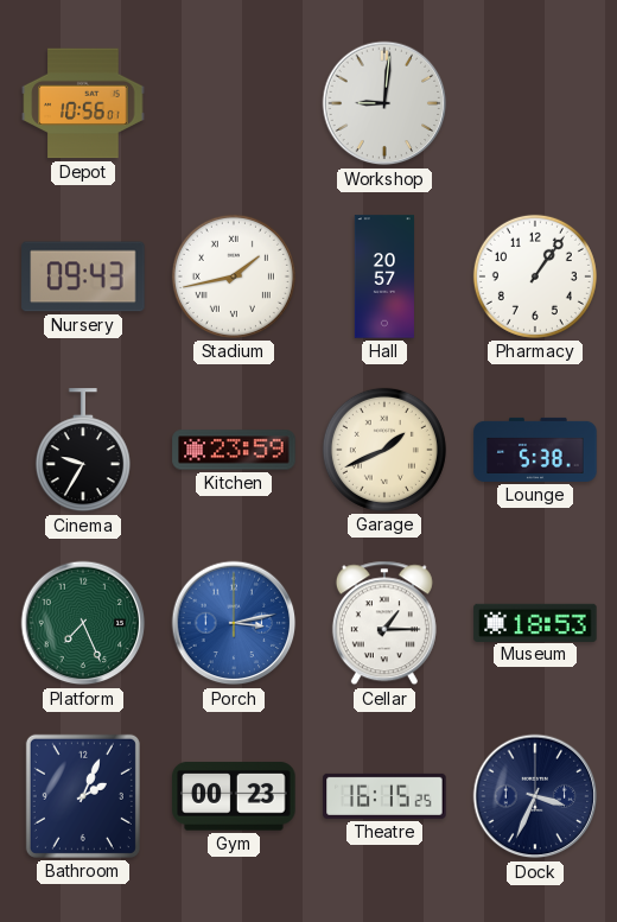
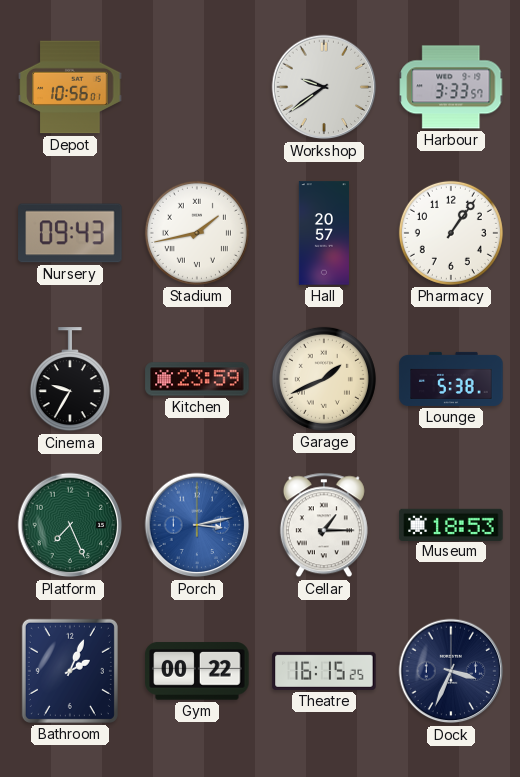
Workshop: 9:01 -> 9:39 (324, 87)
Harbour: none -> 3:33 (452, 87)
Gym: 00:23 -> 00:22 (197, 671)
